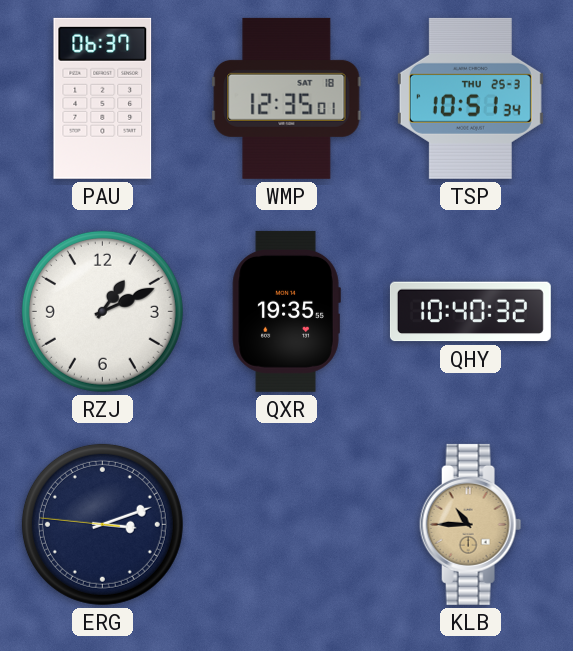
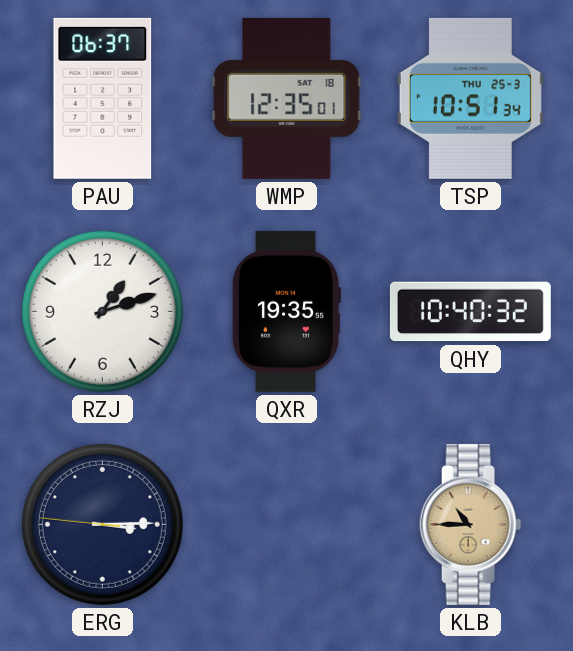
RZJ: 1:11 -> 1:12 (102, 311)
ERG: 3:11 -> 3:14 (102, 524)
